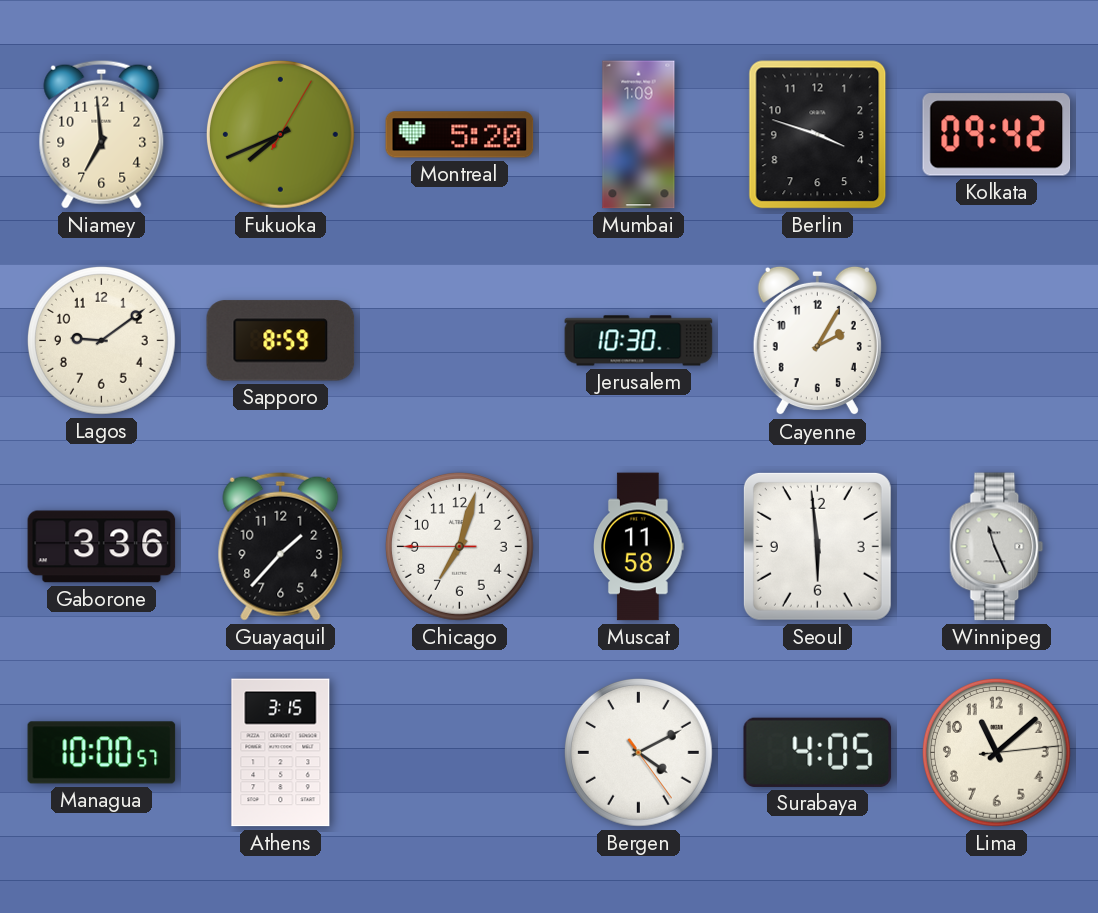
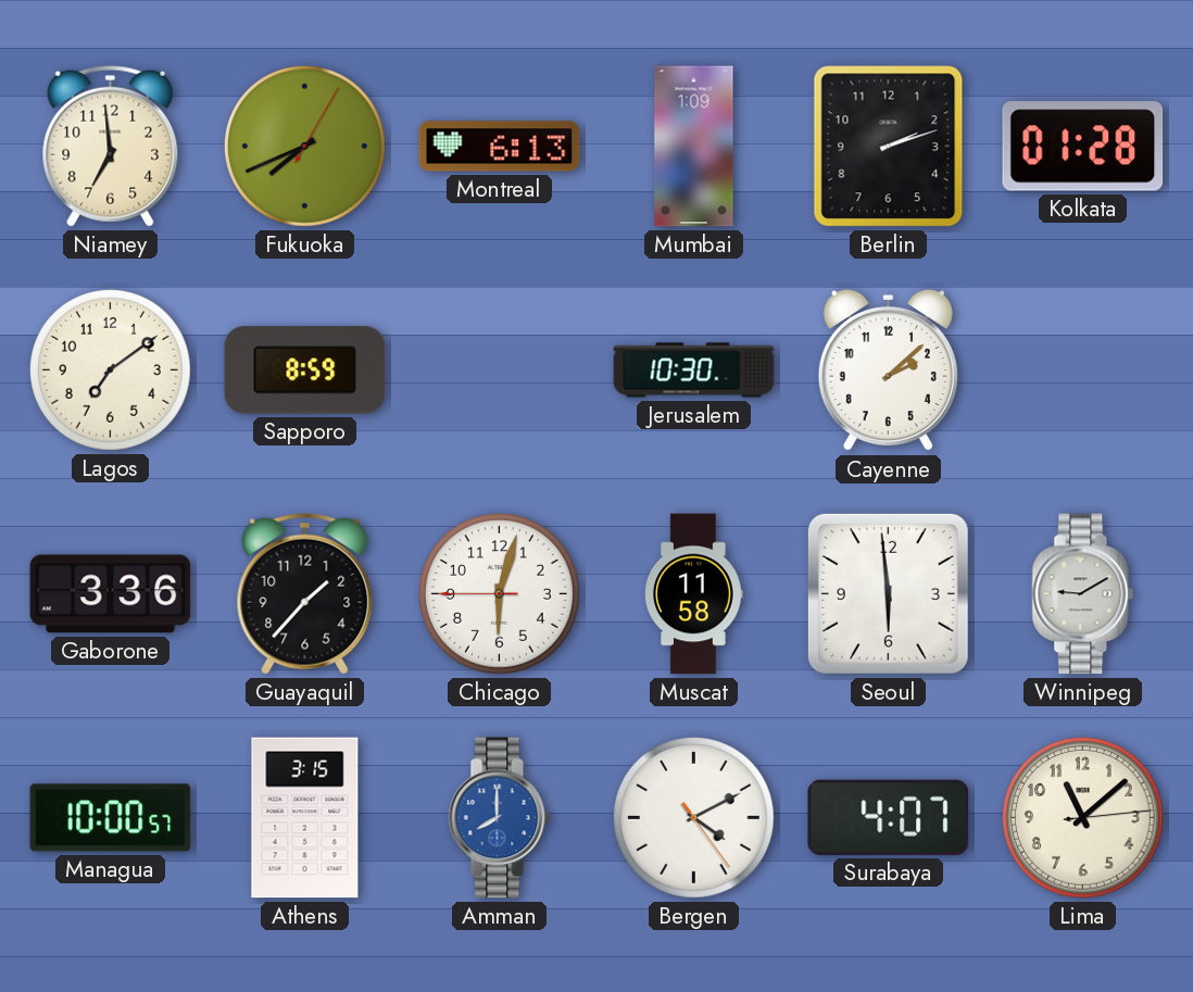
Montreal: 5:20 -> 6:13 (500, 147)
Berlin: 3:48 -> 2:12 (889, 147)
Kolkata: 09:42 -> 01:28 (1083, 147)
Lagos: 9:09 -> 7:09 (110, 369)
Cayenne: 2:05 -> 2:08 (888, 371)
Chicago: 7:02 -> 6:02 (499, 593)
Winnipeg: 11:26 -> 9:10 (1083, 594)
Amman: none -> 8:00 (500, 818)
Surabaya: 4:05 -> 4:07 (889, 817)
